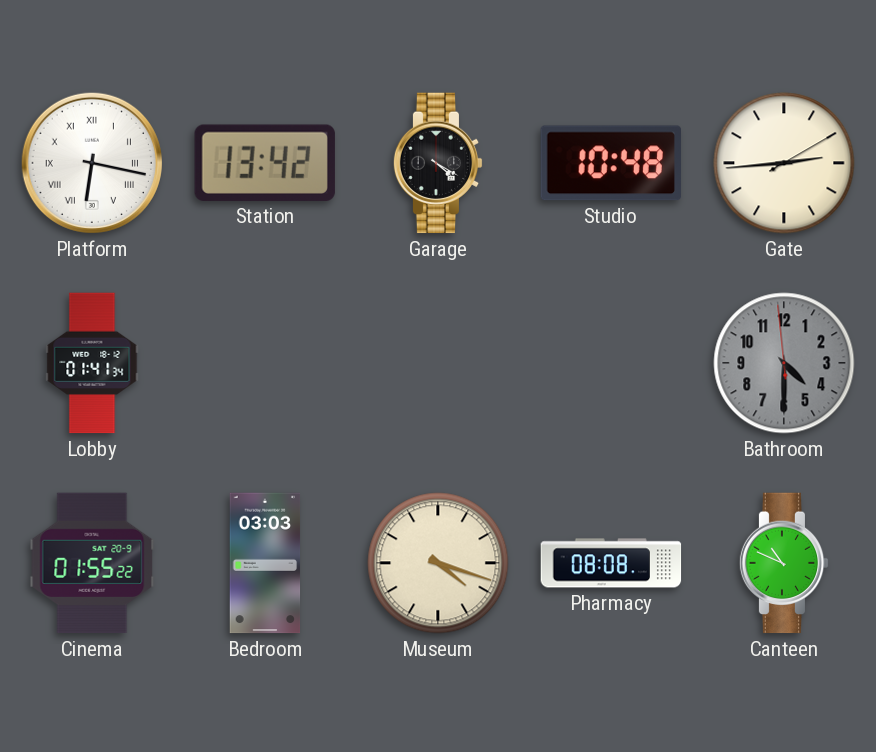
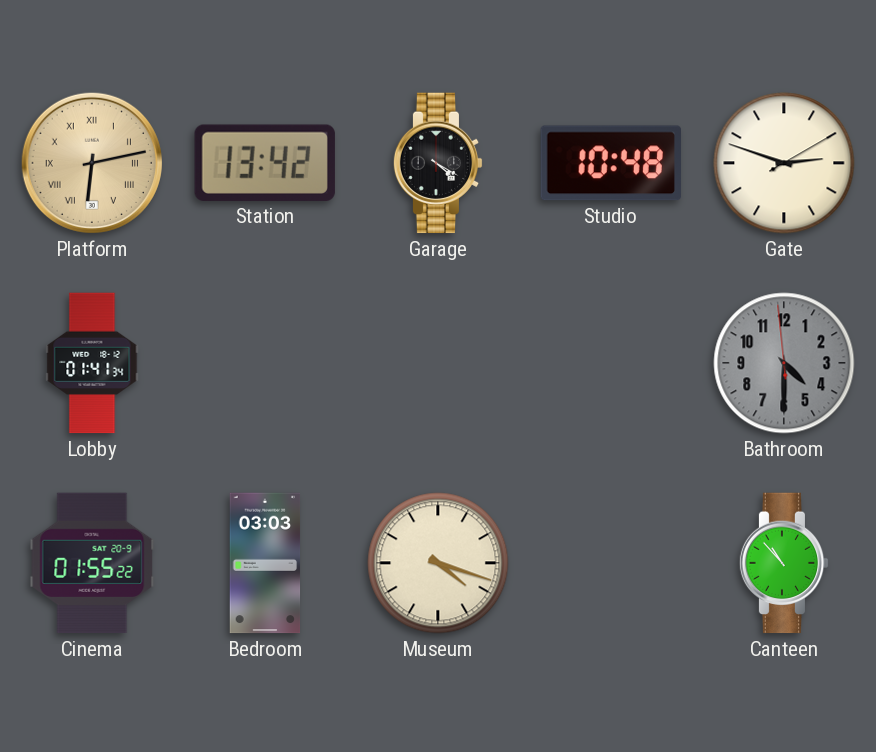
Platform: 6:17 -> 6:13 (92, 163)
Platform dial: white -> champagne (92, 163)
Gate: 2:44 -> 2:48 (784, 163)
Pharmacy: 08:08 -> none (611, 563)
Canteen: 10:49 -> 10:53 (784, 563)
